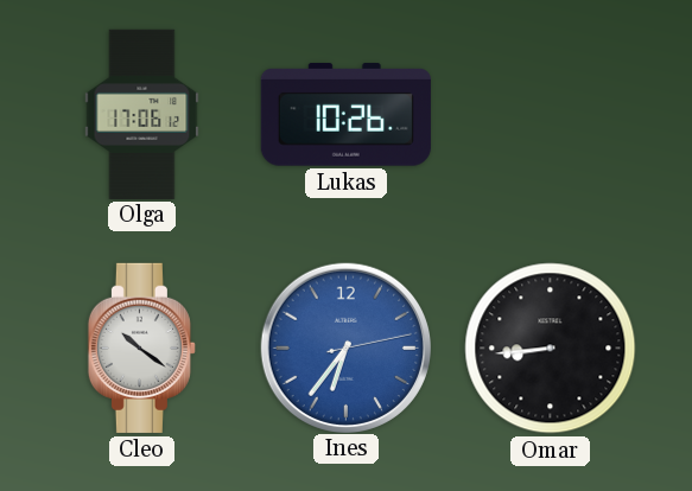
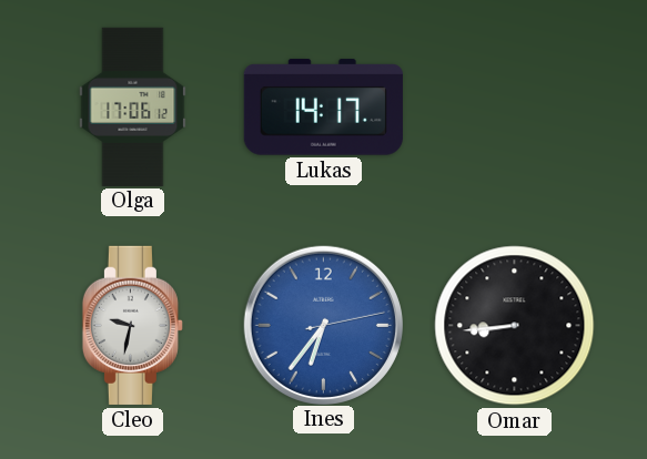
Lukas: 10:26 -> 14:17 (323, 108)
Cleo: 10:21 -> 9:32 (132, 325)
